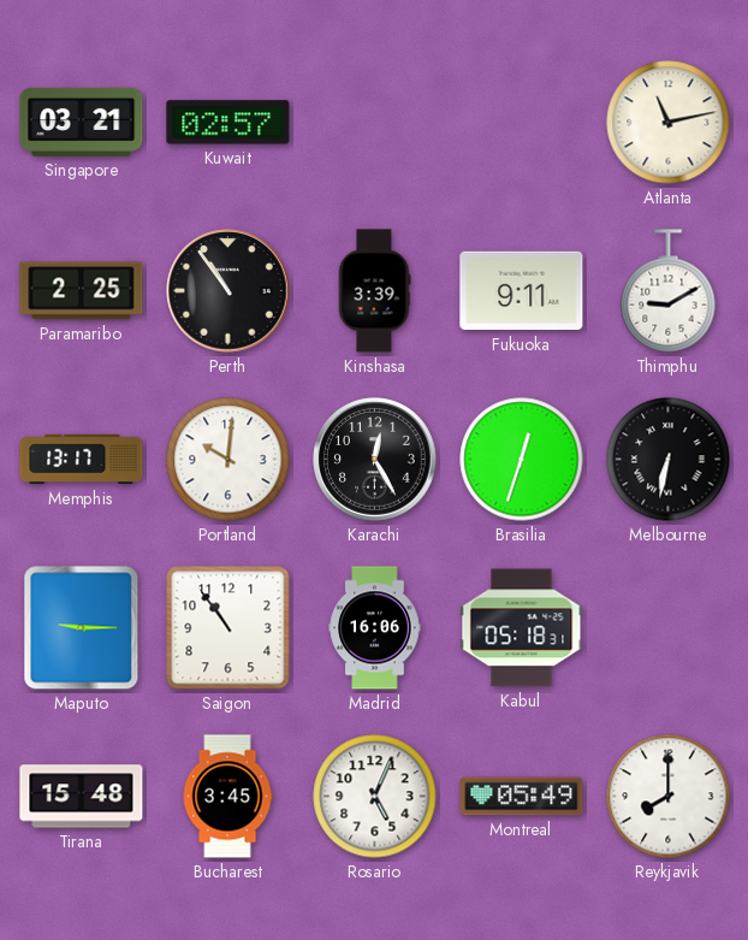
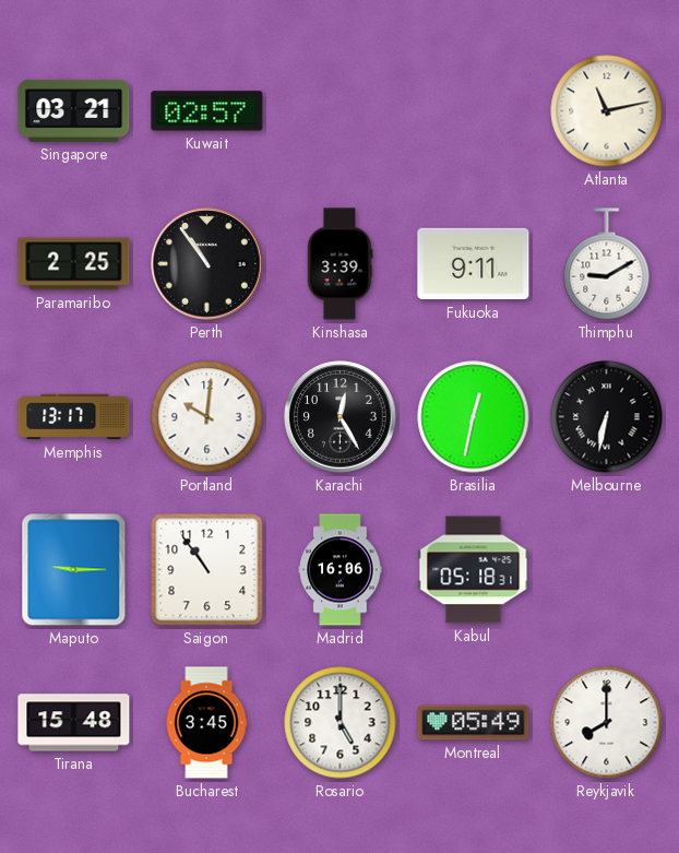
Brasilia: 12:33 -> 12:32 (474, 417)
Rosario: 5:04 -> 5:00 (341, 723)
